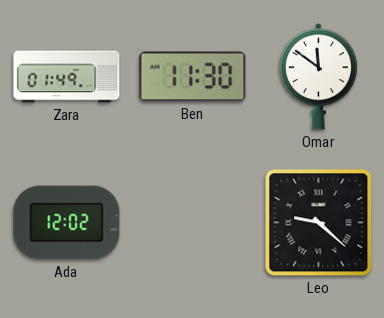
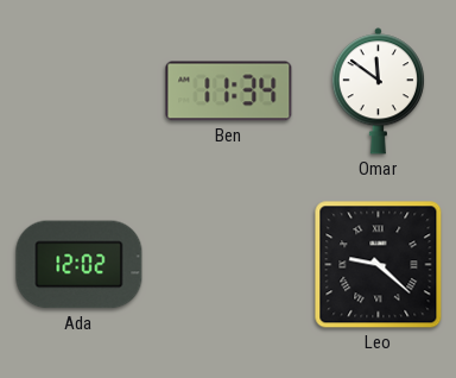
Zara: 01:49 -> none (67, 77)
Ben: 11:30 -> 11:34 (229, 92)
